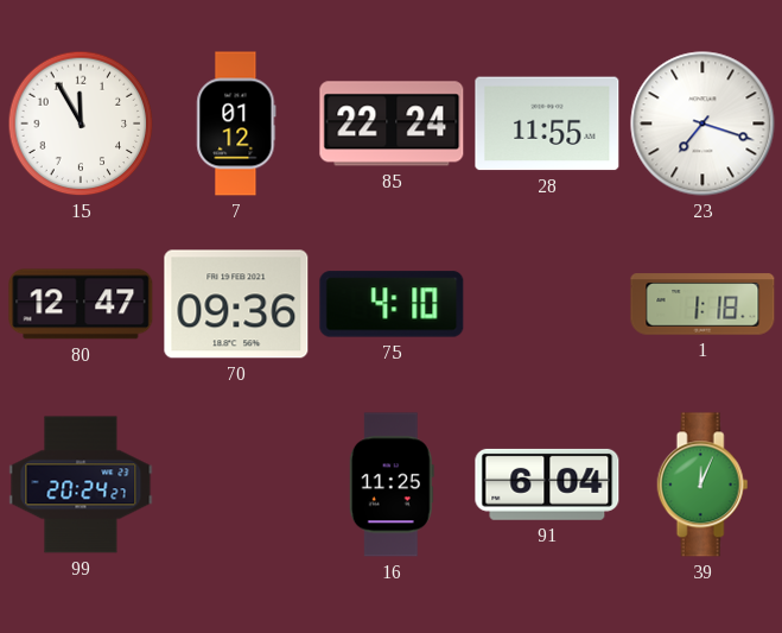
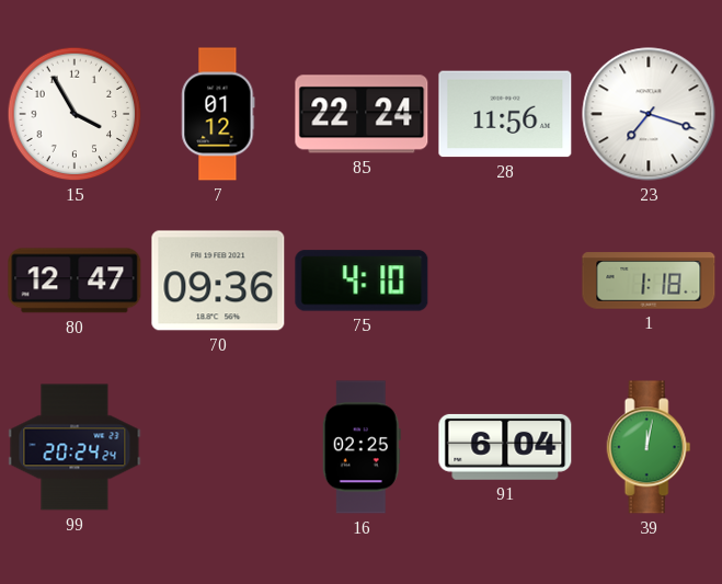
15: 11:55 -> 3:55 (75, 114)
28: 11:55 -> 11:56 (505, 114)
99: 20:24:27 -> 20:24:24 (75, 447)
16: 11:25 -> 02:25 (362, 447)
39: 12:04 -> 12:02 (649, 447)
